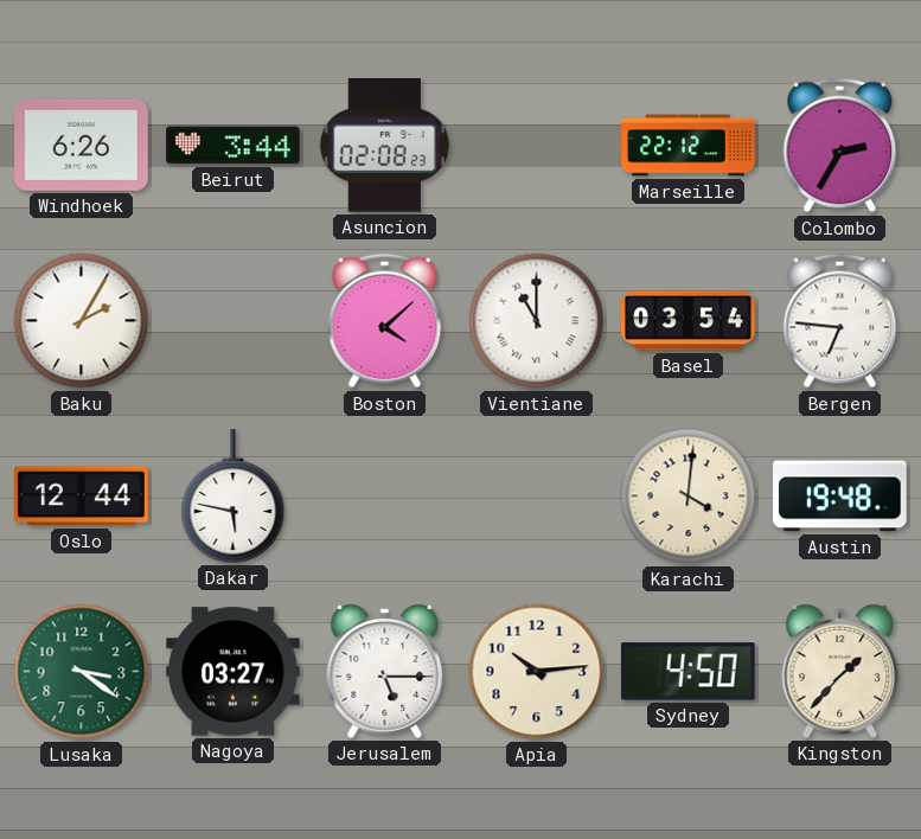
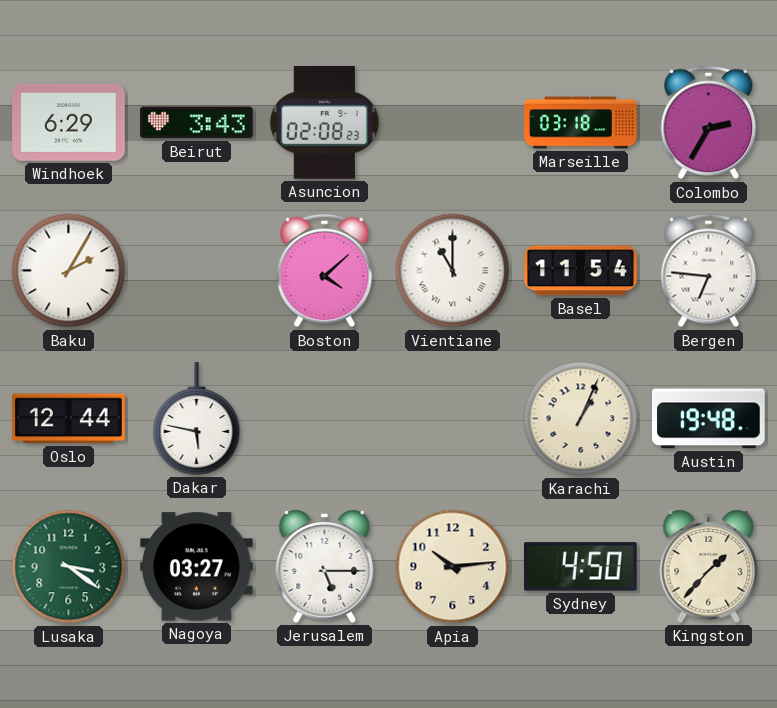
Windhoek: 6:26 -> 6:29 (69, 122)
Beirut: 3:44 -> 3:43 (197, 123)
Marseille: 22:12 -> 03:18 (581, 123)
Basel: 03:54 -> 11:54 (581, 271)
Karachi: 4:01 -> 1:04 (581, 419)
